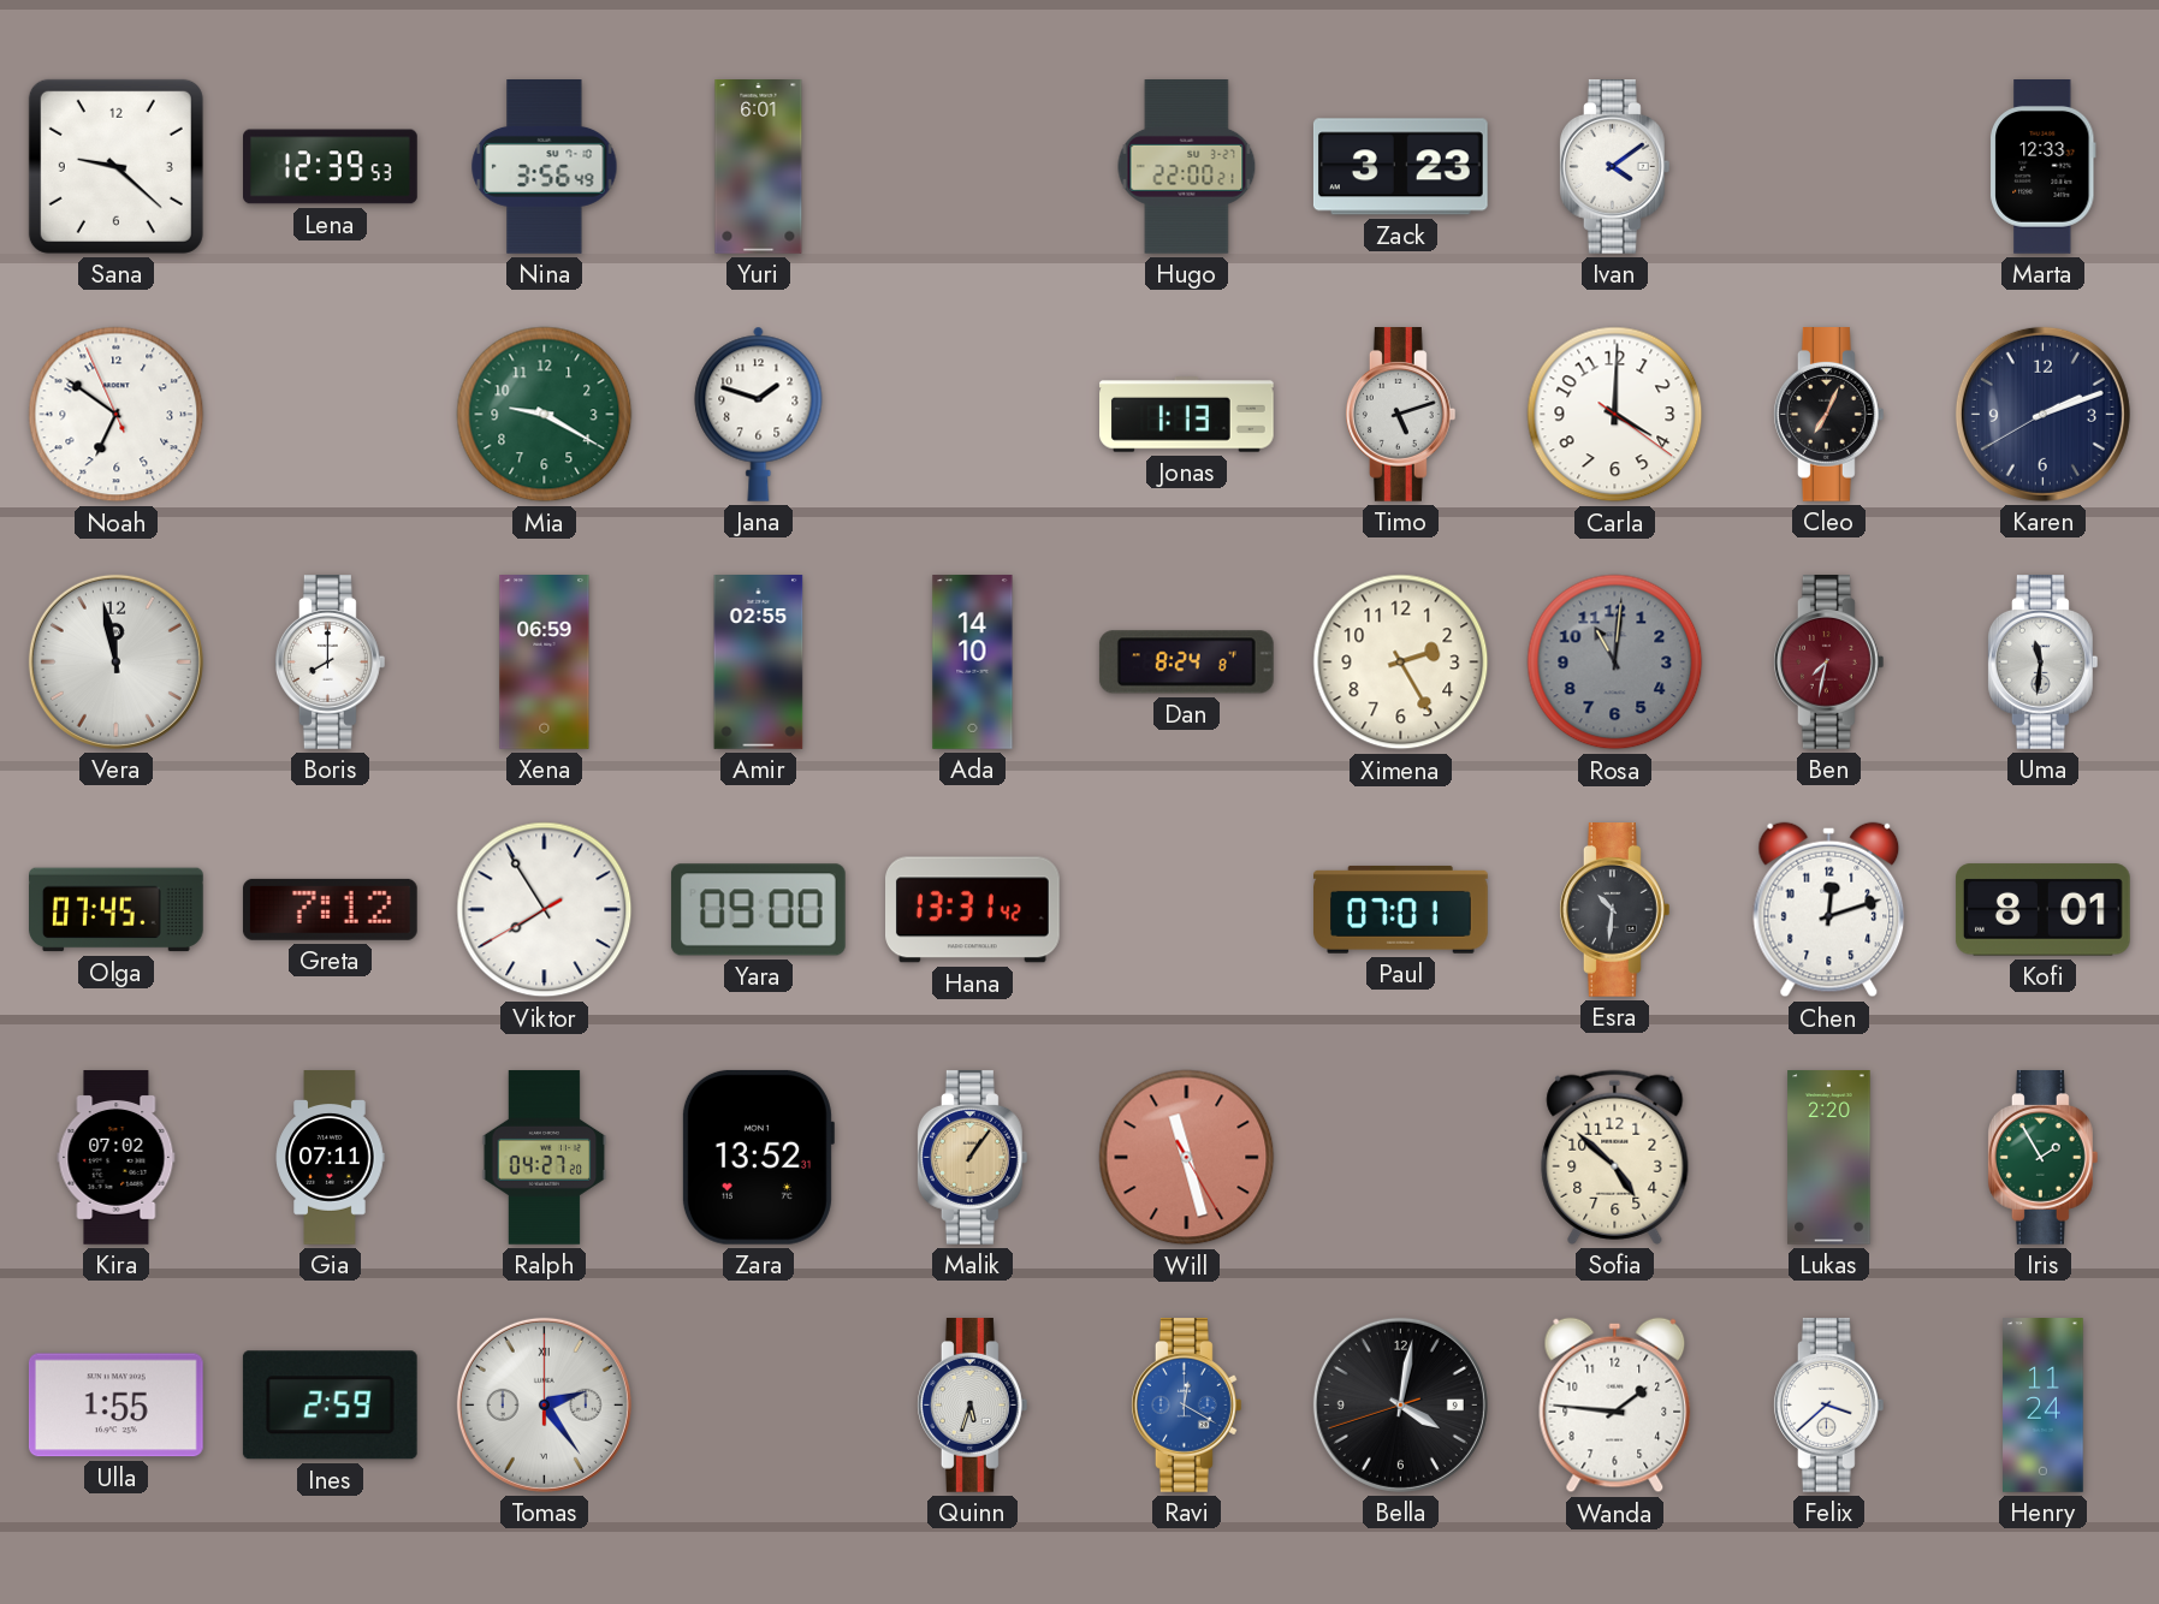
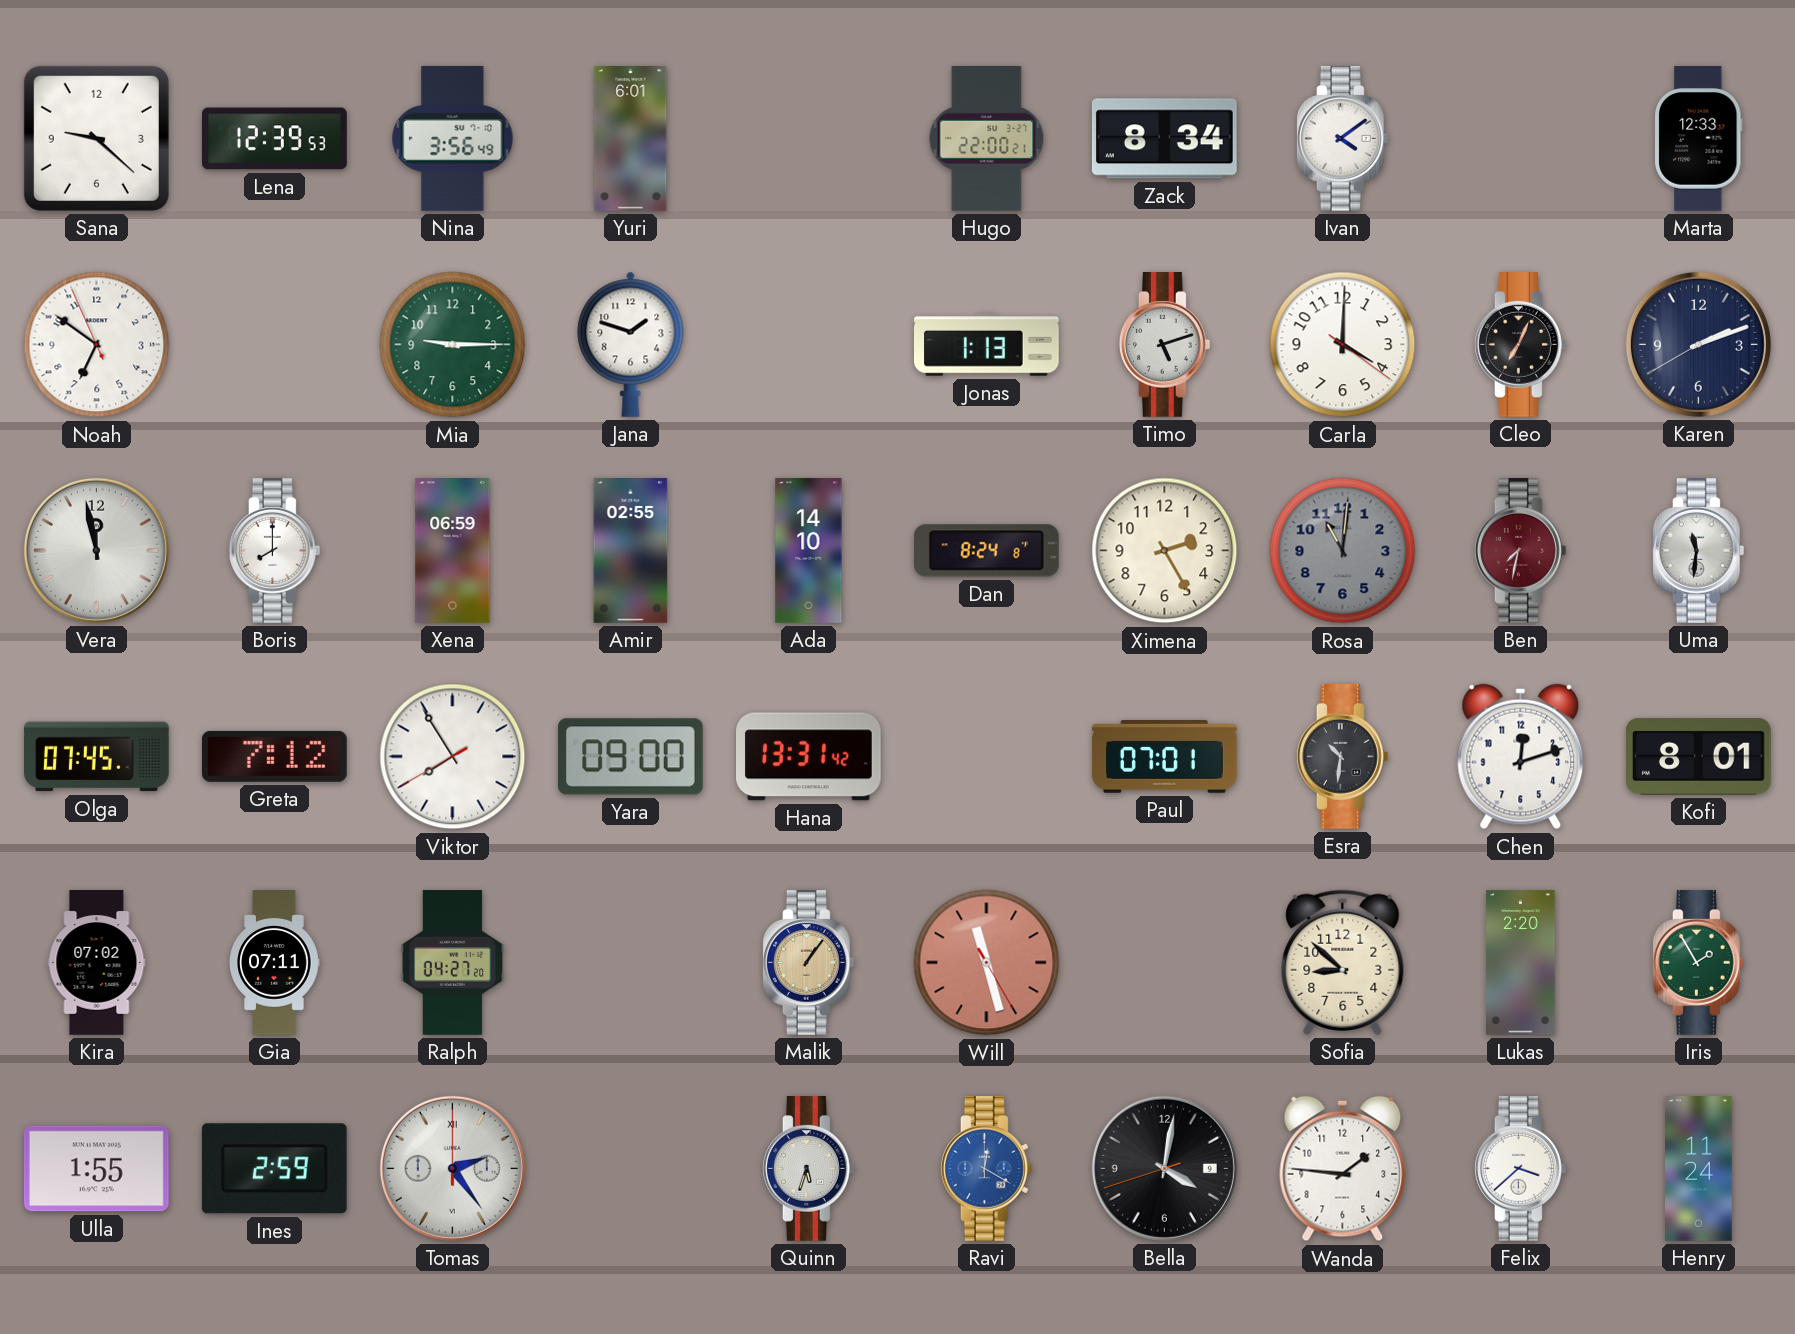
Zack: 3:23 -> 8:34 (1164, 139)
Mia: 9:20 -> 9:15 (453, 345)
Zara: 13:52 -> none (758, 1157)
Sofia: 4:52 -> 8:52 (1343, 962)
